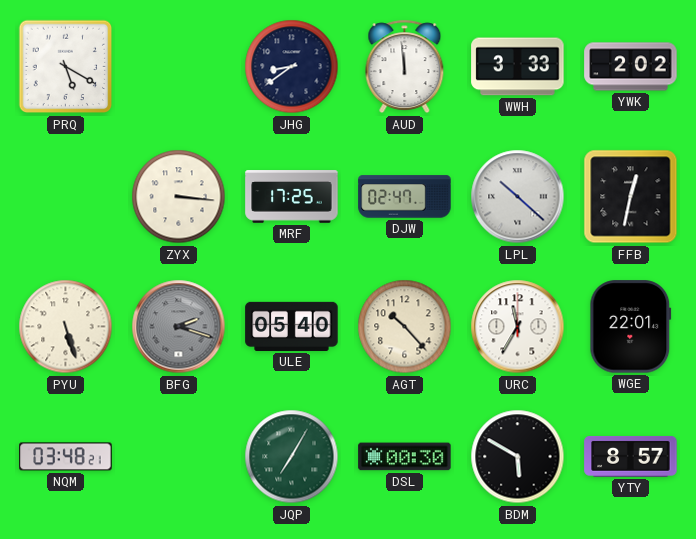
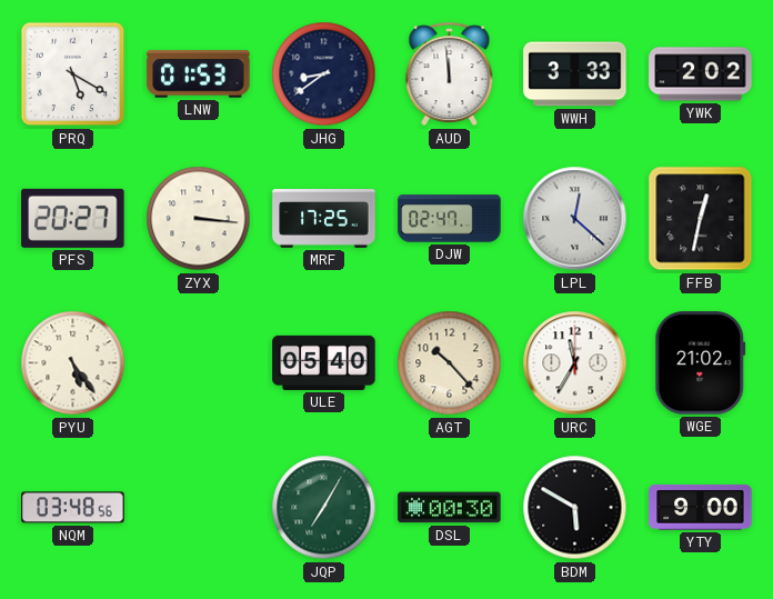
LNW: none -> 01:53 (199, 74)
PFS: none -> 20:27 (73, 218)
LPL: 10:22 -> 12:22 (575, 219)
PYU: 5:27 -> 5:24 (73, 363)
BFG: 2:18 -> none (179, 327)
WGE: 22:01 -> 21:02 (701, 363)
NQM: 03:48:21 -> 03:48:56 (73, 508)
YTY: 8:57 -> 9:00 (701, 508)
